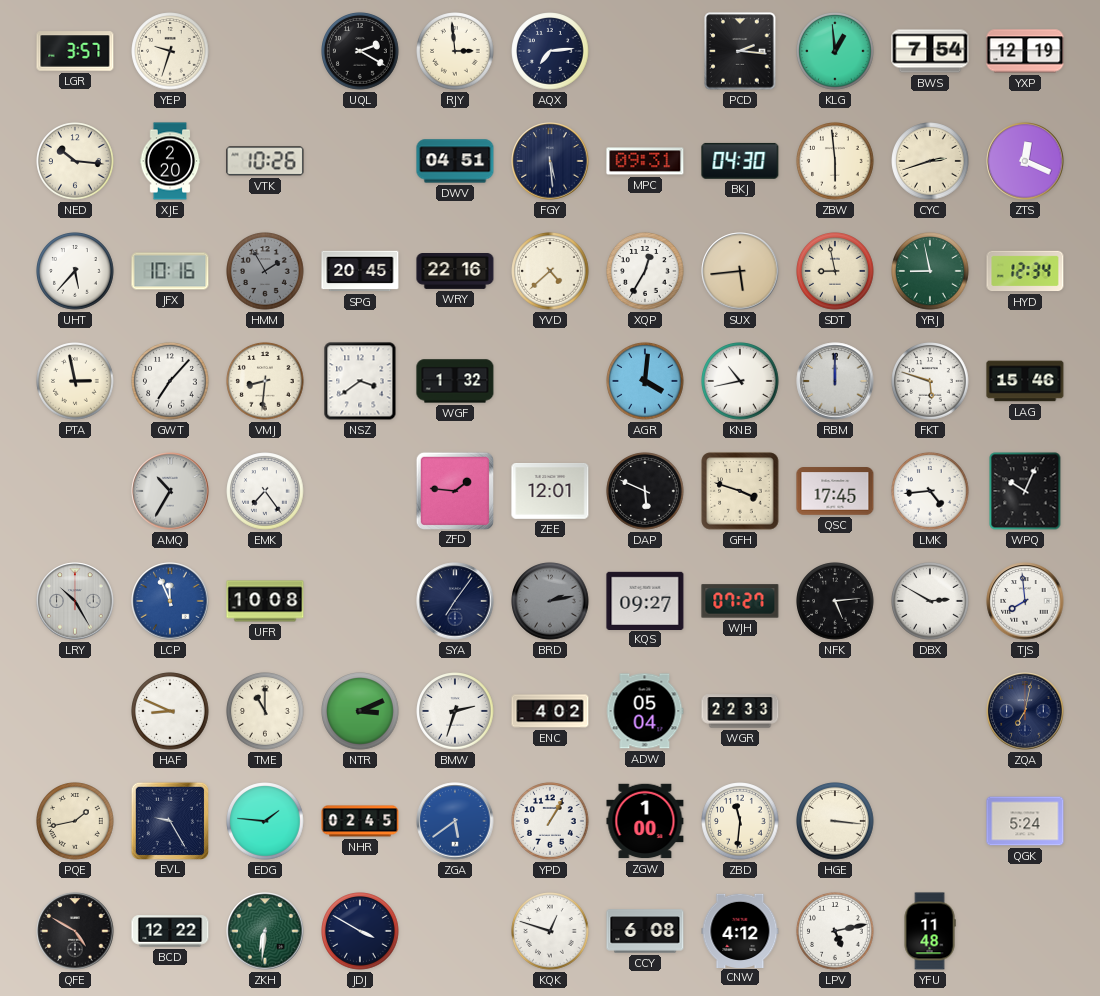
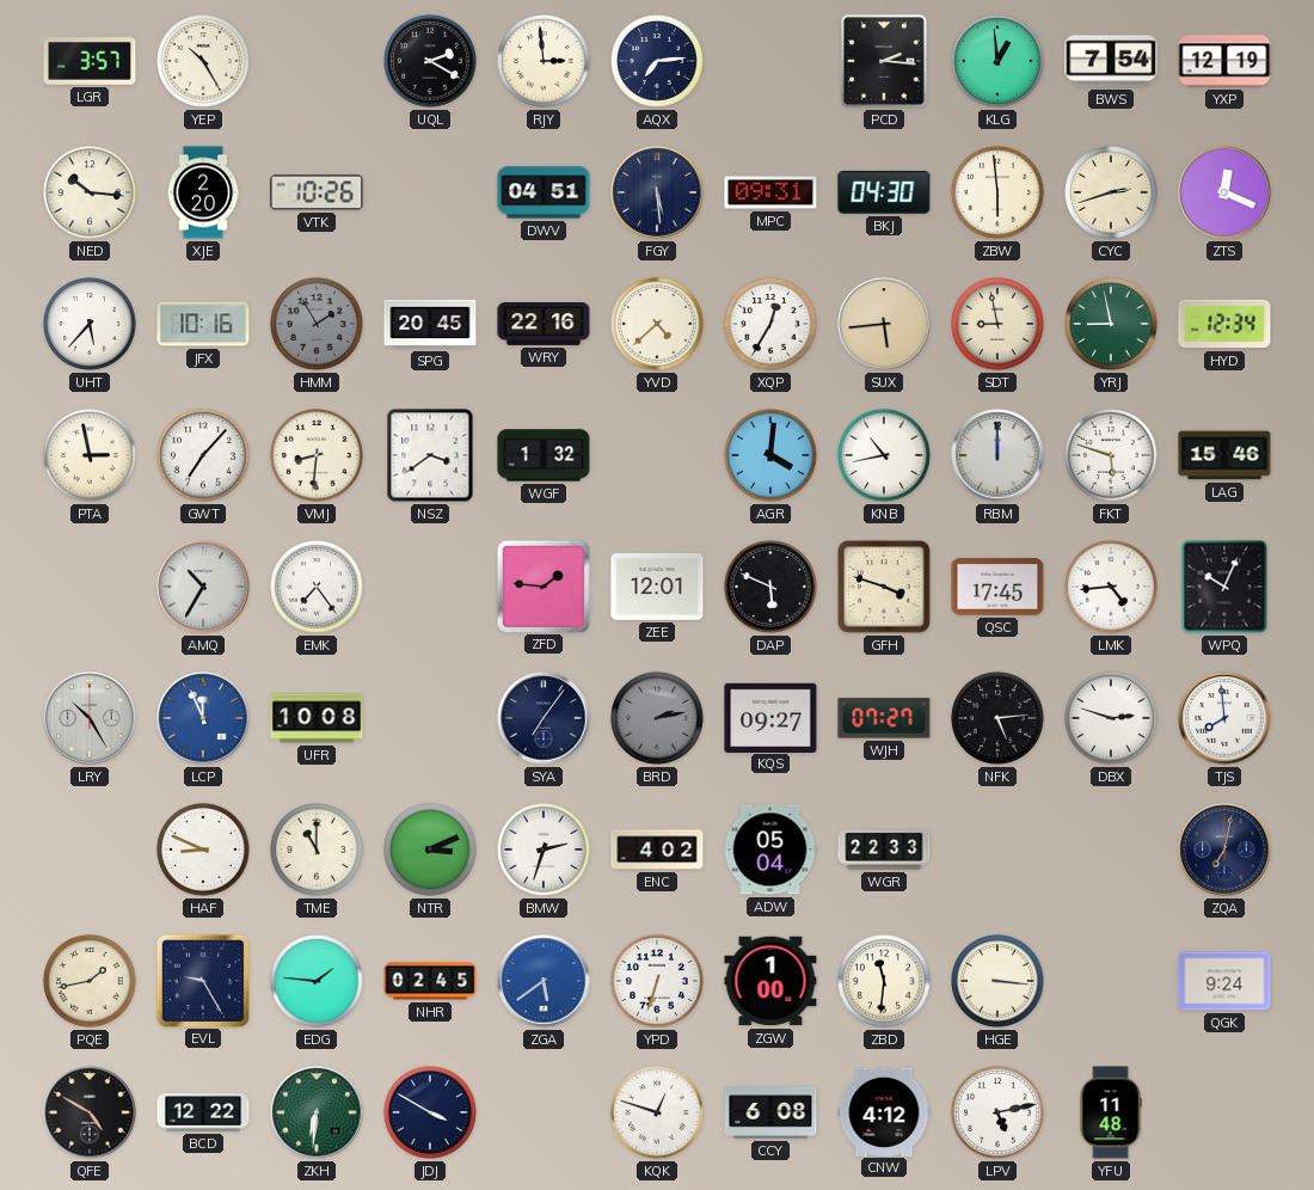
YEP: 9:33 -> 10:25 (203, 61)
DBX: 2:50 -> 2:48 (1111, 718)
YPD: 1:05 -> 6:33 (657, 981)
QGK: 5:24 -> 9:24 (1224, 981)
